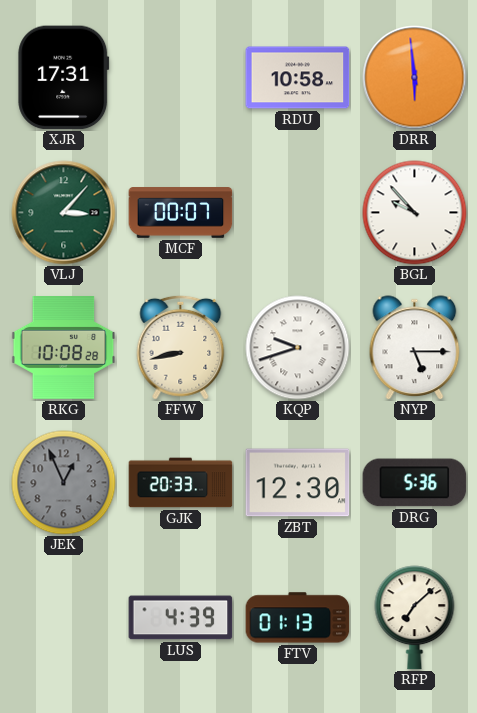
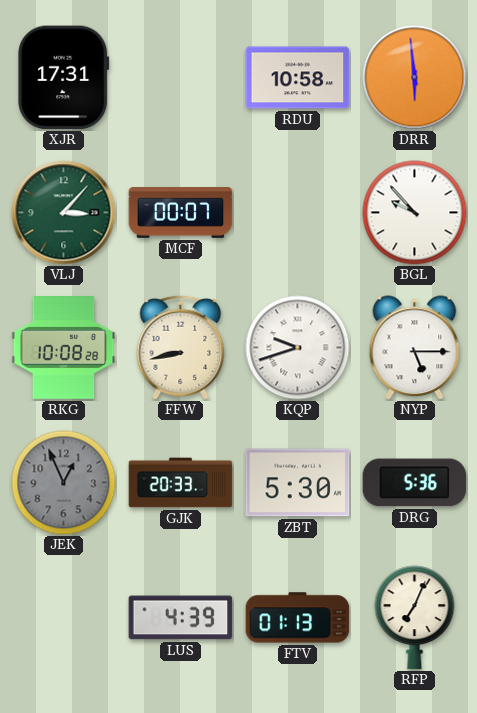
ZBT: 12:30 -> 5:30 (298, 483)
RFP: 7:08 -> 7:04 (415, 618)
